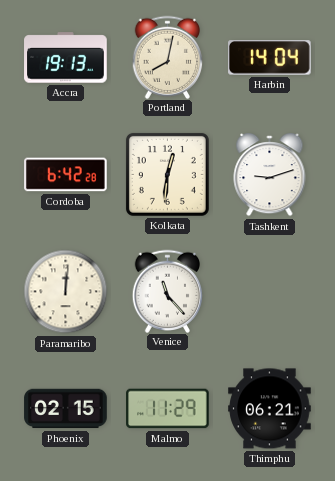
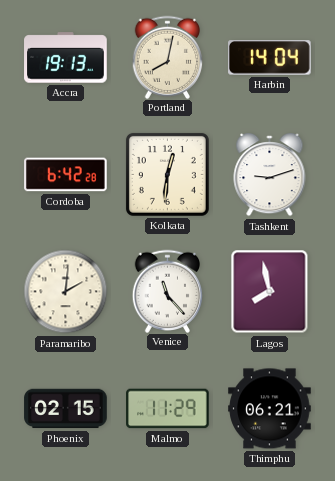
Paramaribo: 12:01 -> 2:01 (66, 292)
Lagos: none -> 7:58 (270, 292)
